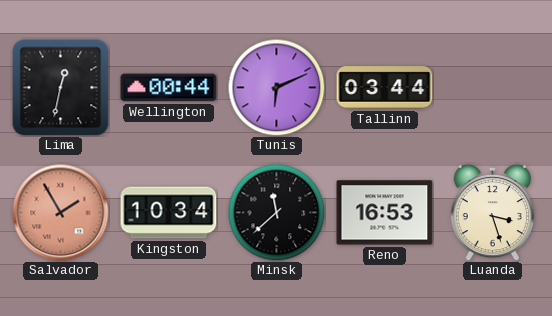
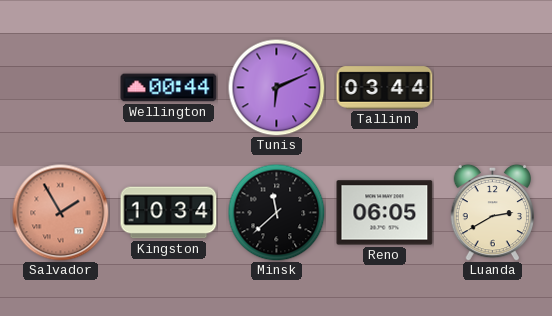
Lima: 12:32 -> none (61, 88)
Reno: 16:53 -> 06:05 (385, 213)
Luanda: 3:27 -> 2:40 (492, 212)
